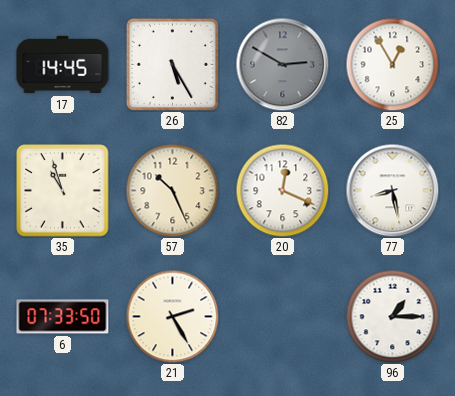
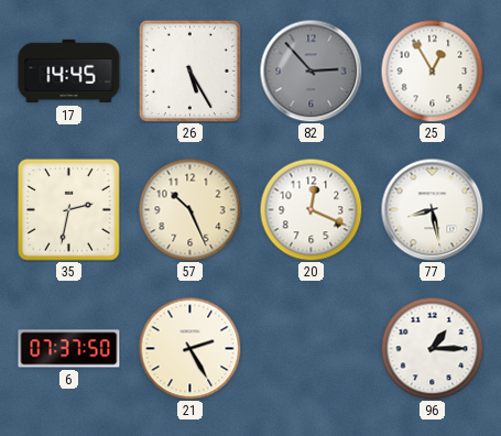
82: 2:50 -> 2:53 (311, 70)
35: 10:57 -> 2:32 (69, 210)
6: 07:33 -> 07:37 (69, 349)
